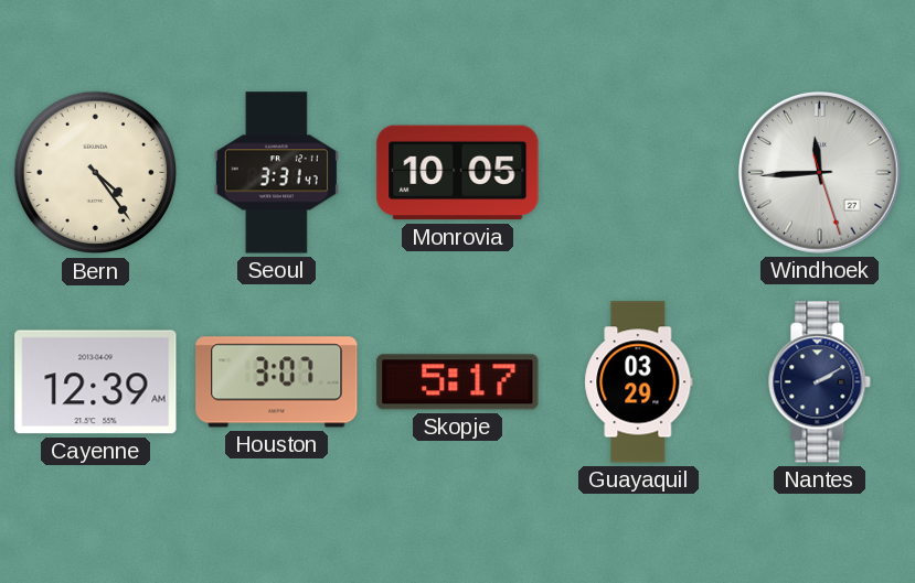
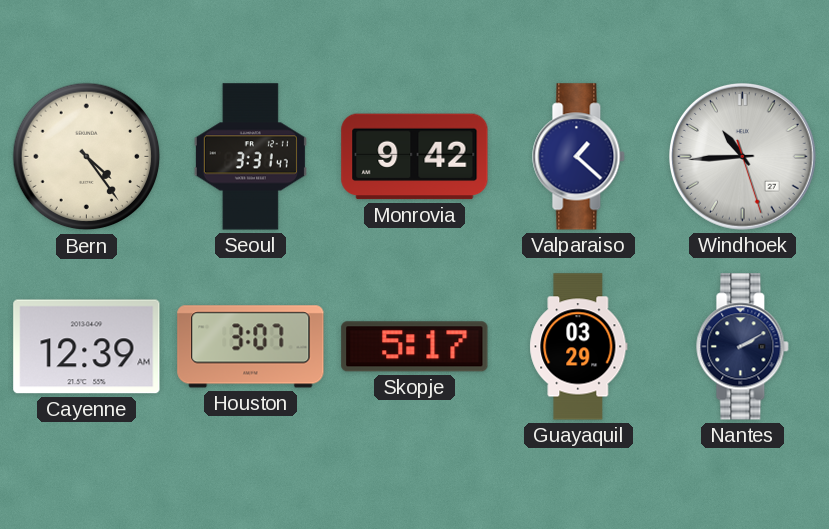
Monrovia: 10:05 -> 9:42 (415, 157)
Valparaiso: none -> 1:22 (579, 157)
Windhoek: 11:44 -> 10:44 (743, 157)
